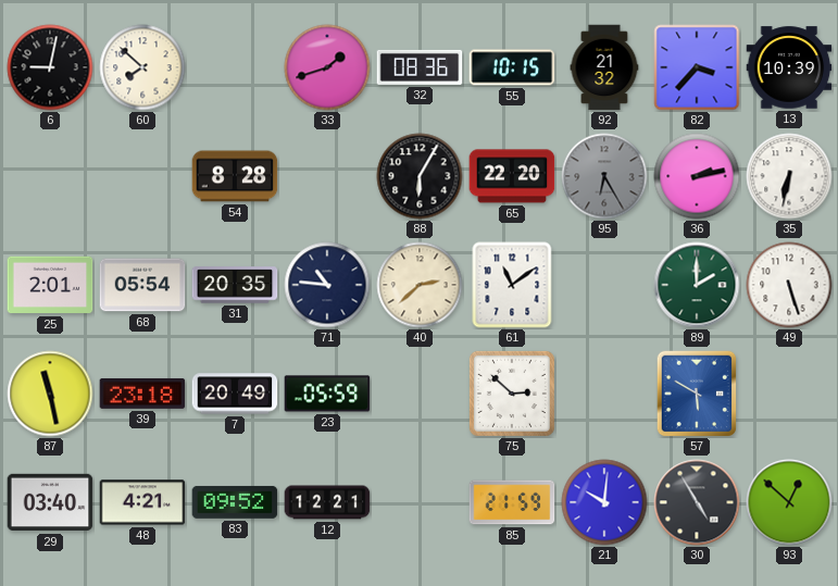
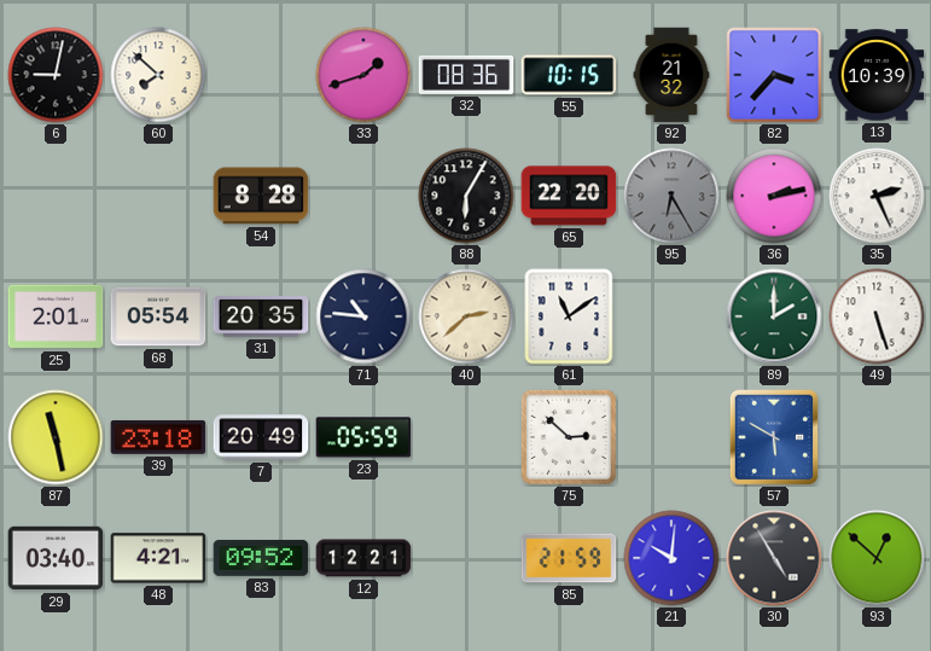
35: 6:32 -> 2:26 (877, 196)
